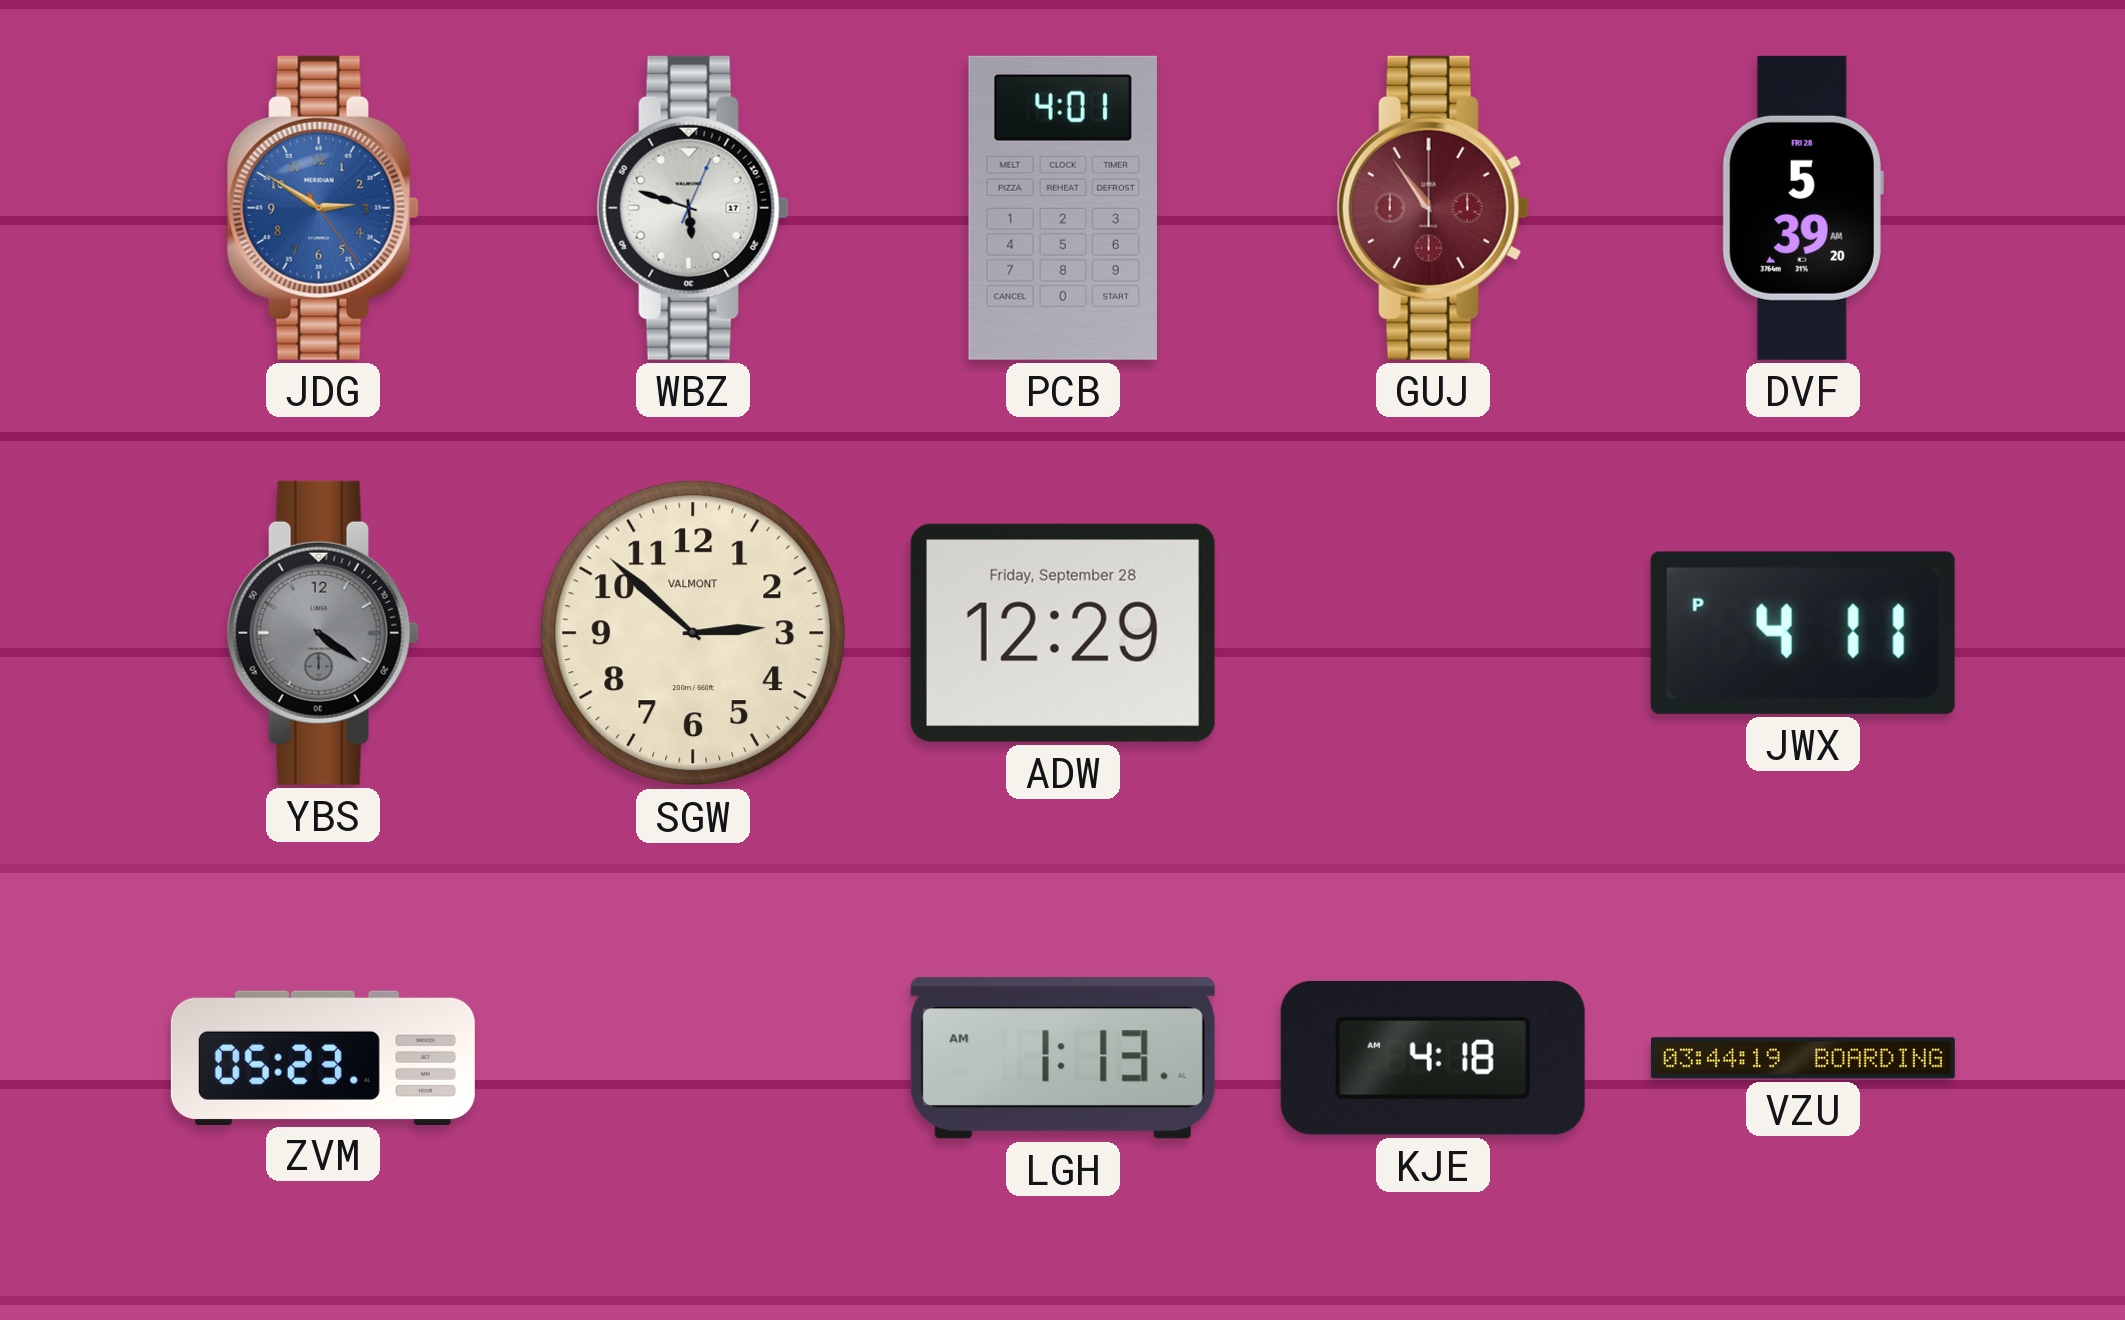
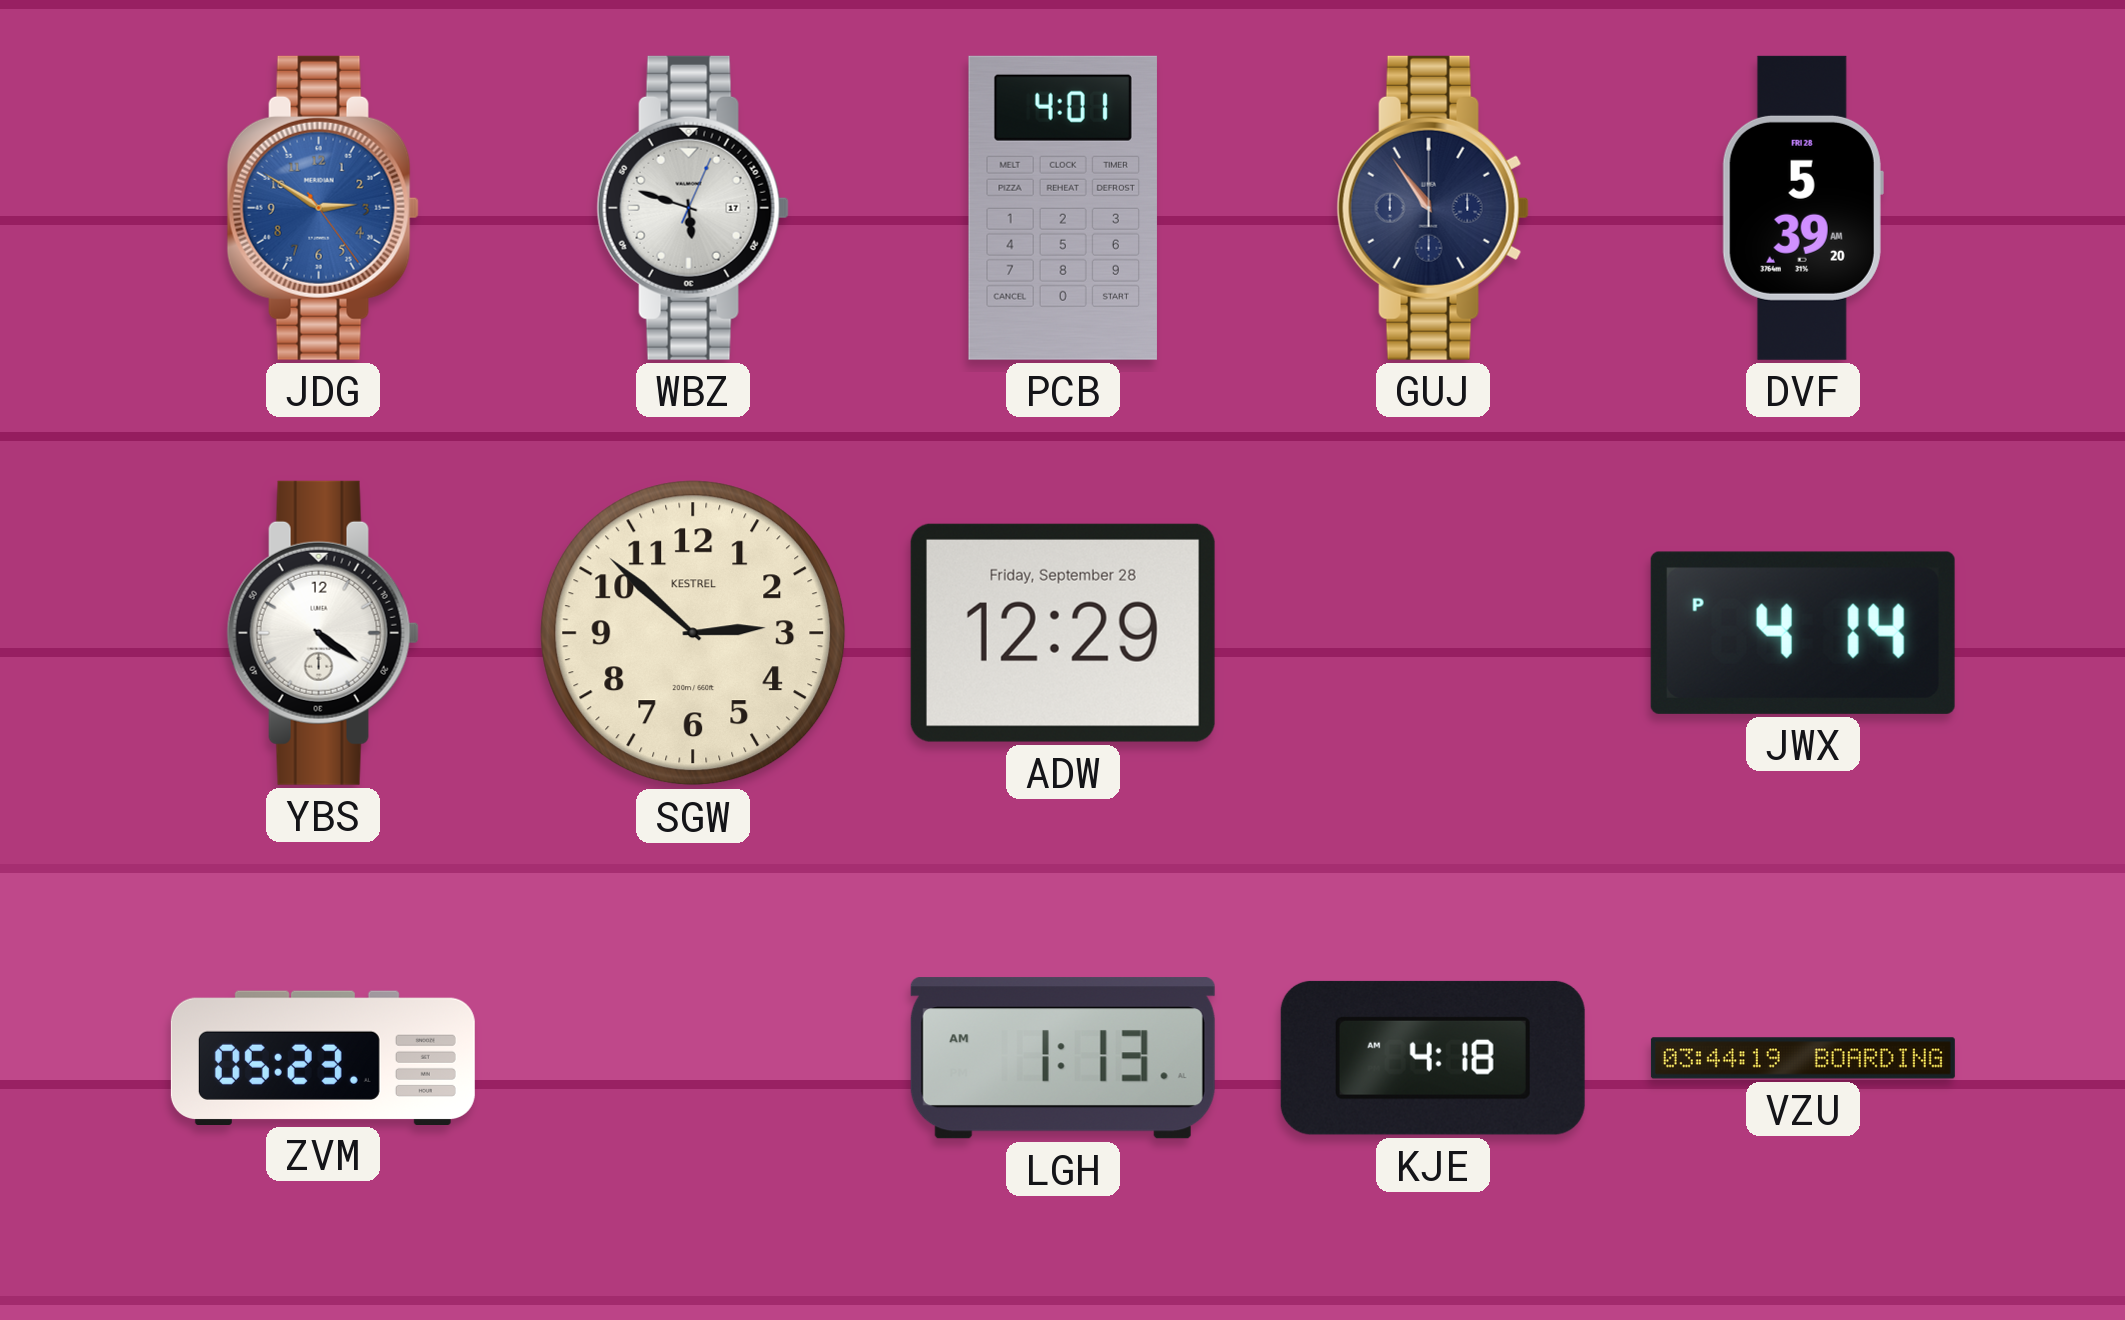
GUJ dial: burgundy -> navy (1433, 208)
YBS dial: grey -> white (323, 633)
SGW brand: VALMONT -> KESTREL (693, 633)
JWX: 4:11 -> 4:14 (1803, 633)
